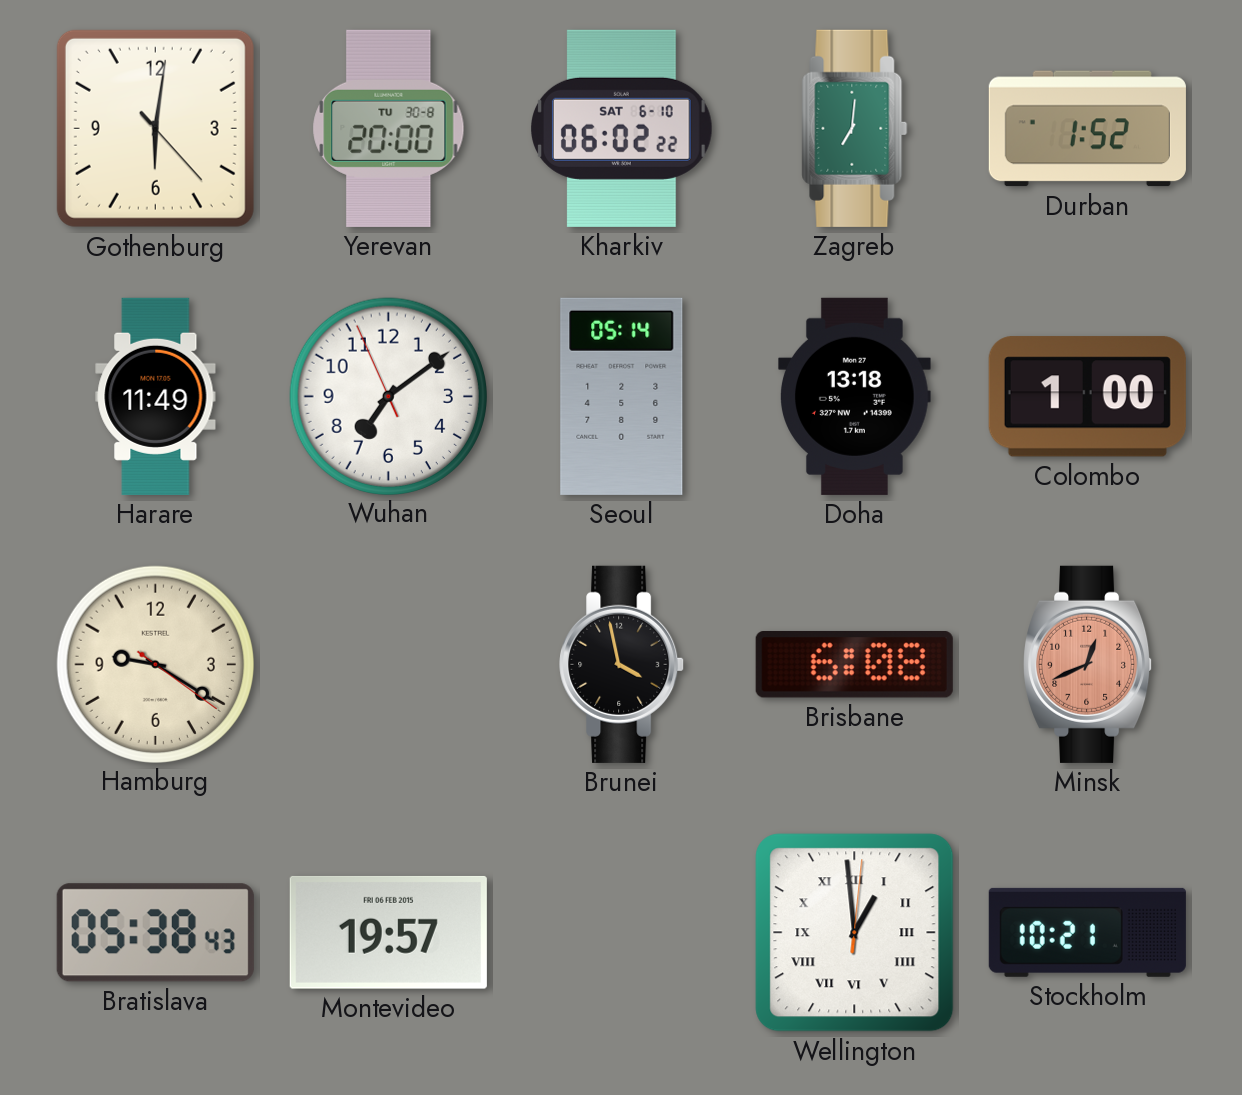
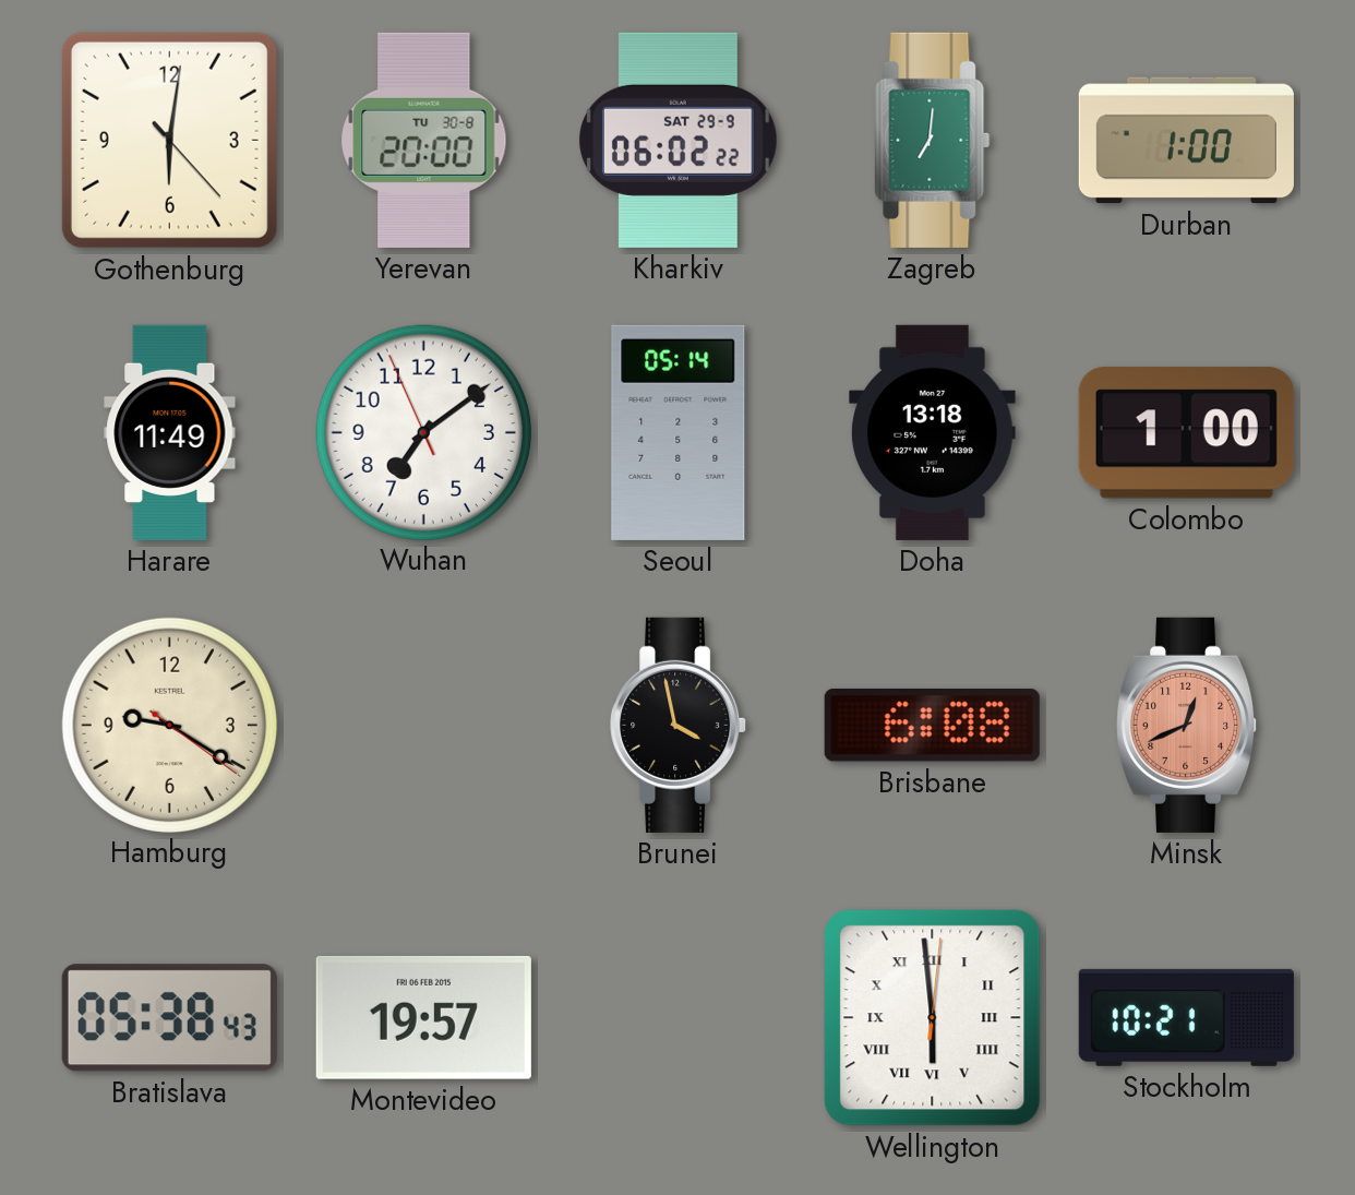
Kharkiv date: SAT 6-10 -> SAT 29-9 (679, 140)
Durban: 1:52 -> 1:00 (1186, 141)
Wellington: 12:59 -> 5:59 (933, 1018)
